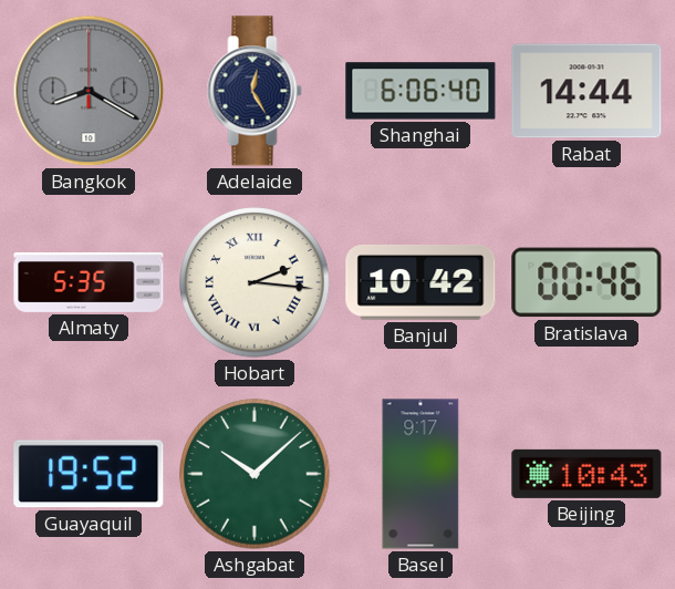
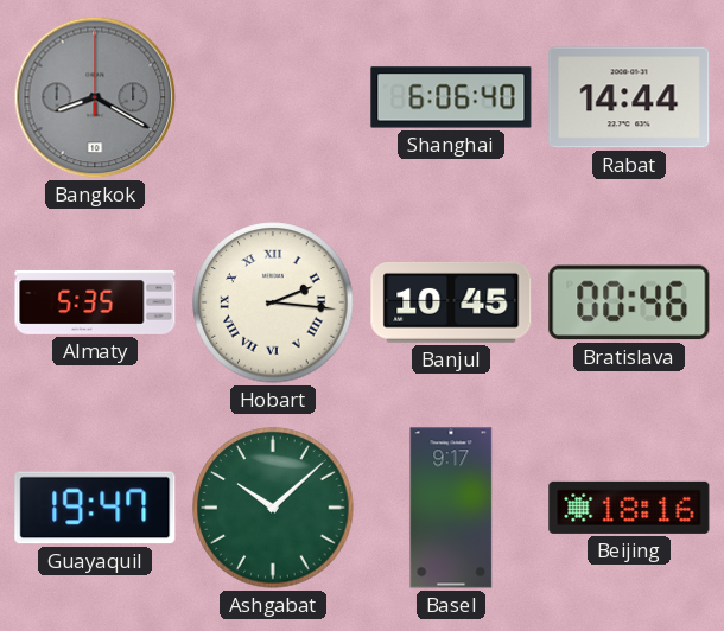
Adelaide: 12:25 -> none (255, 91)
Banjul: 10:42 -> 10:45 (451, 304)
Guayaquil: 19:52 -> 19:47 (95, 508)
Beijing: 10:43 -> 18:16 (629, 508)
